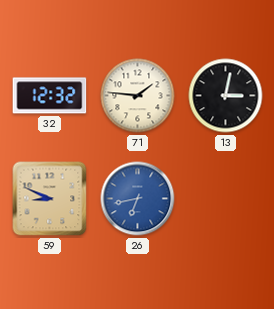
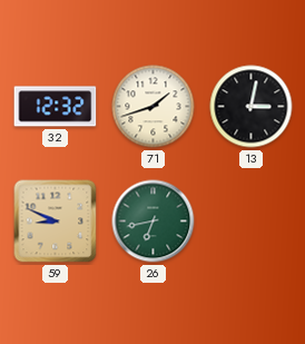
71: 1:46 -> 1:42 (154, 107)
26 dial: blue -> green (154, 222)
